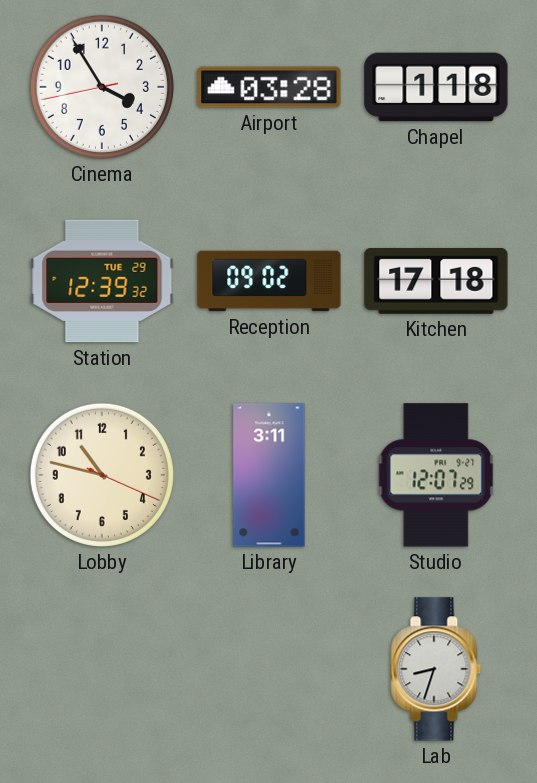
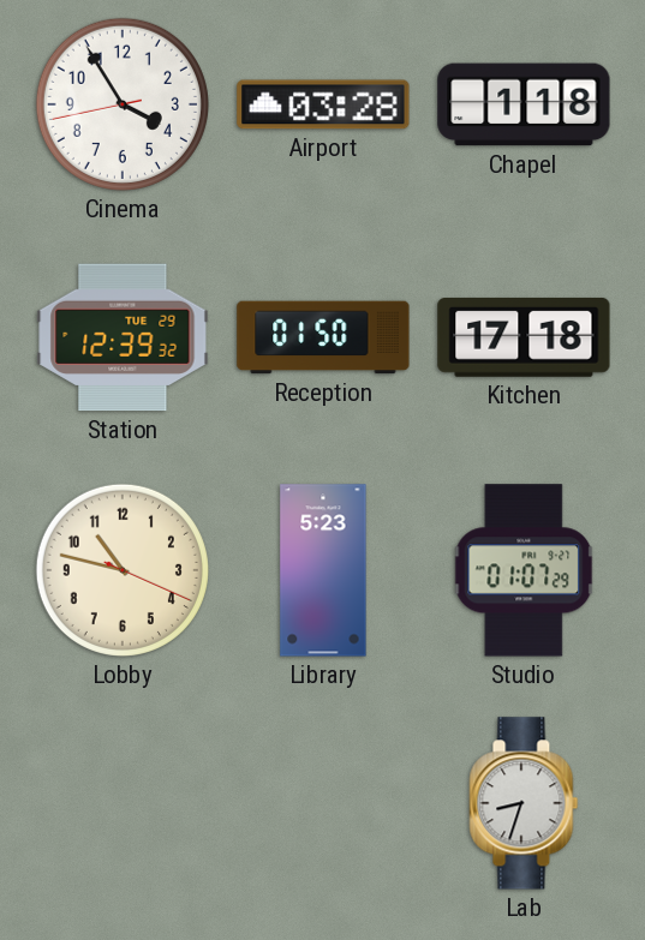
Reception: 09:02 -> 01:50 (323, 337)
Library: 3:11 -> 5:23 (323, 570)
Studio: 12:07 -> 01:07 (524, 570)
